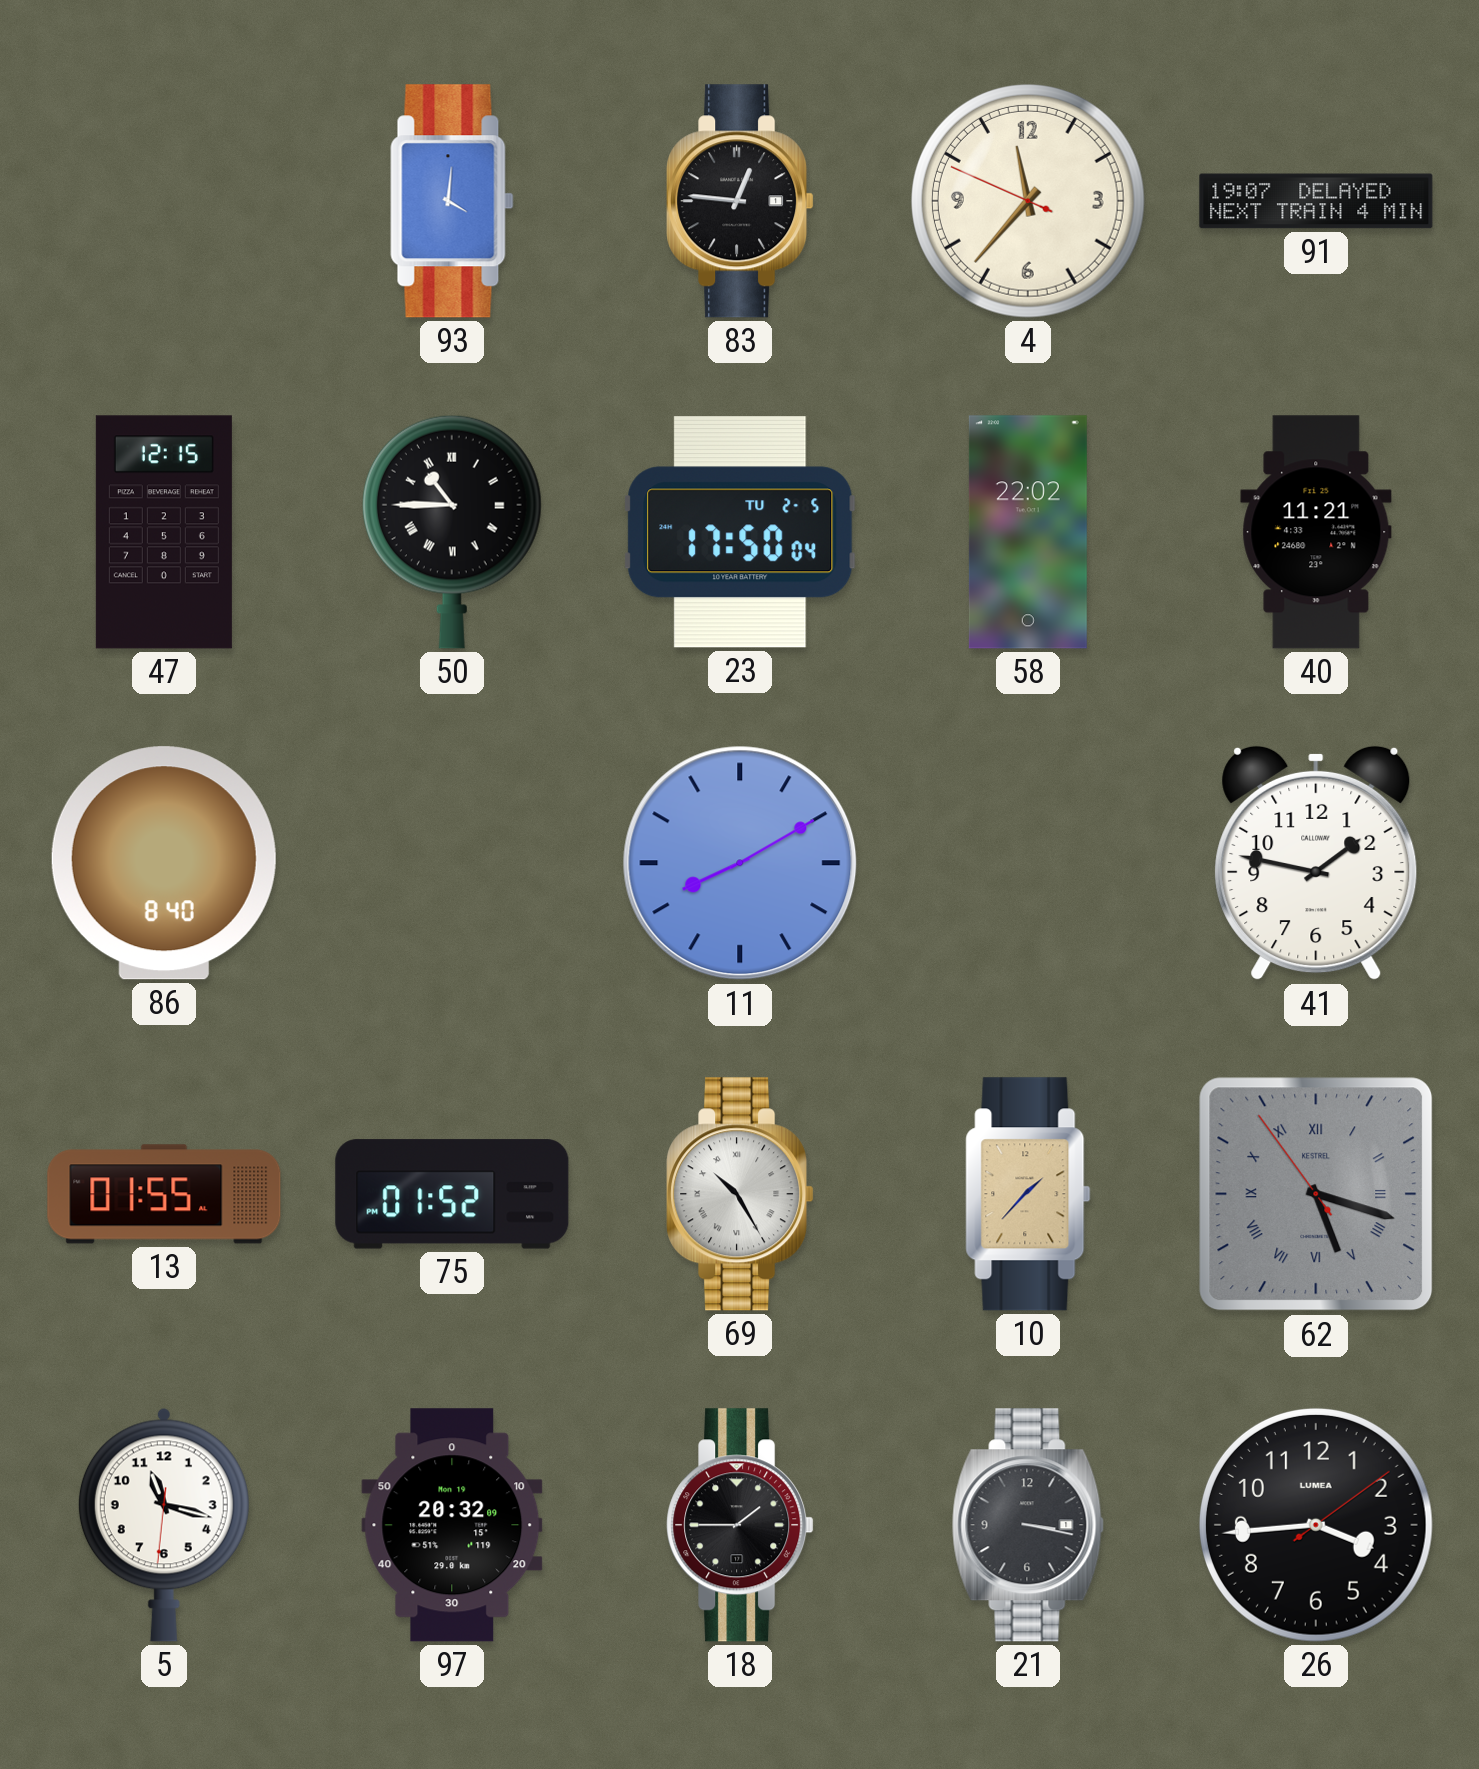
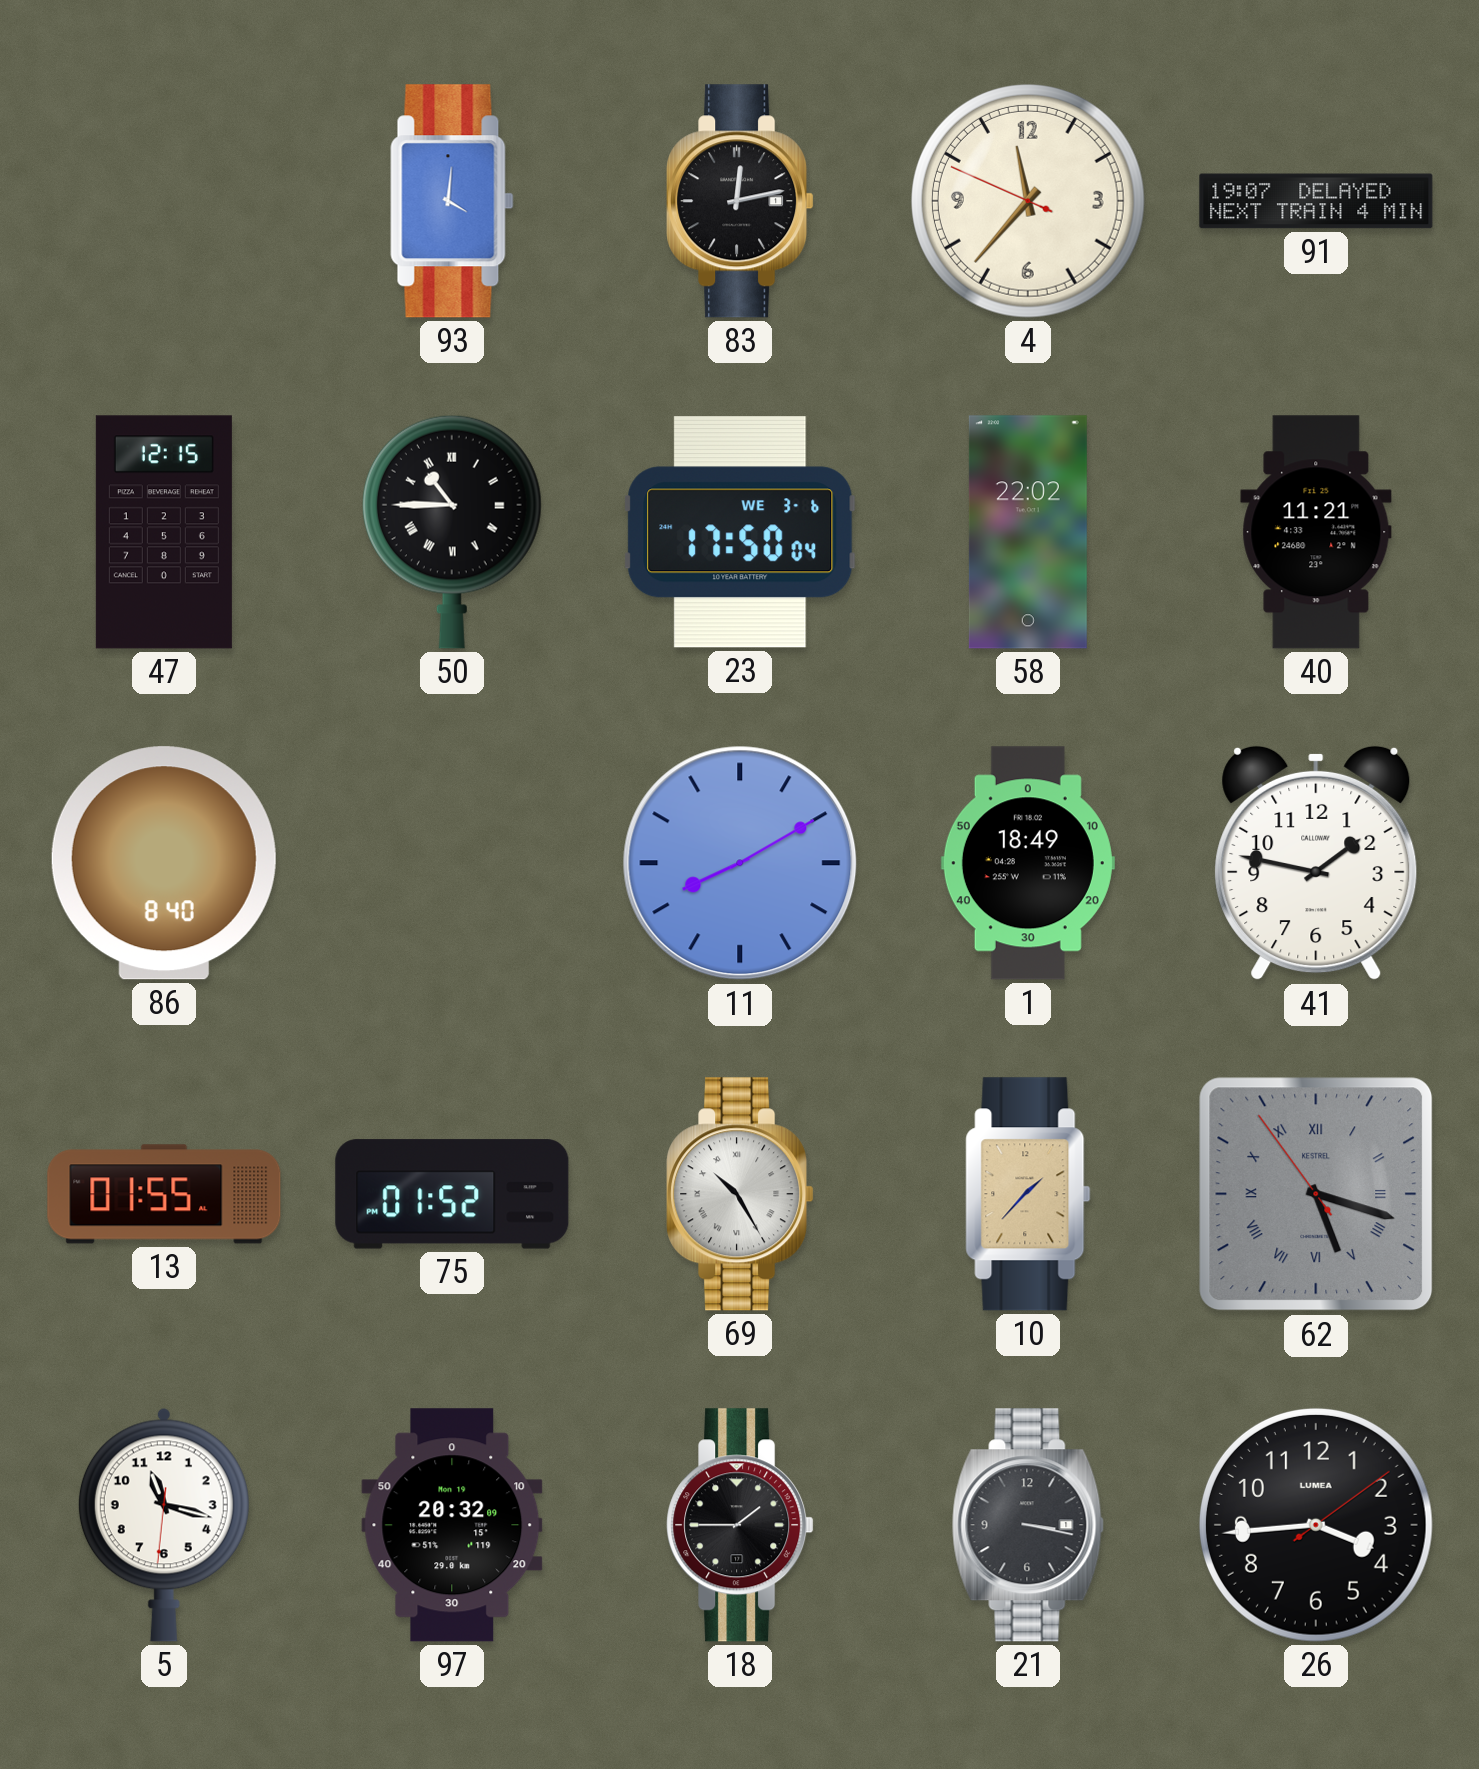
83: 12:46 -> 12:13 (740, 201)
23 date: TU 2-5 -> WE 3-6 (740, 532)
1: none -> 18:49 (1028, 863)
